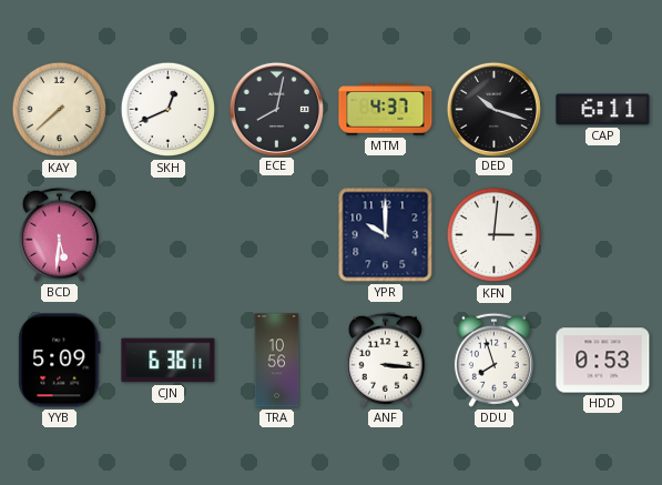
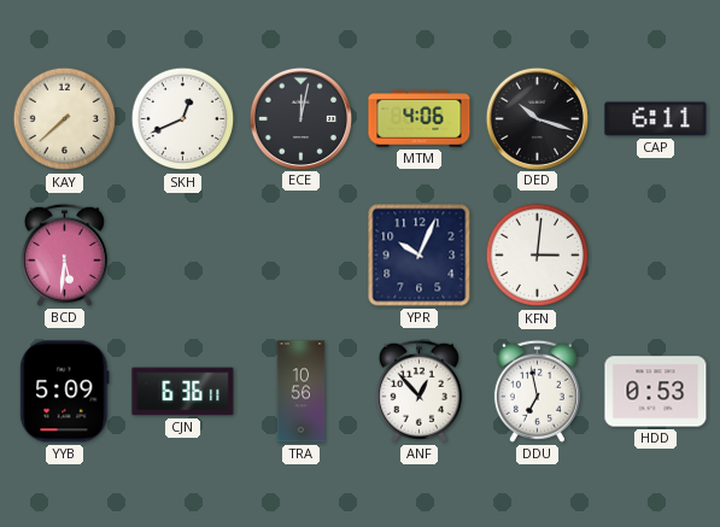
ECE: 8:02 -> 12:02 (300, 118)
MTM: 4:37 -> 4:06 (420, 119)
YPR: 10:00 -> 10:04 (420, 256)
ANF: 3:16 -> 12:53 (418, 391)
DDU: 7:57 -> 6:58 (537, 391)
